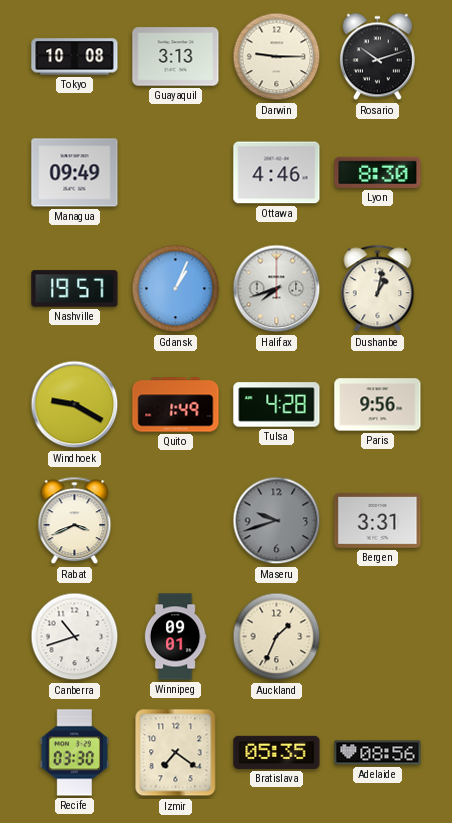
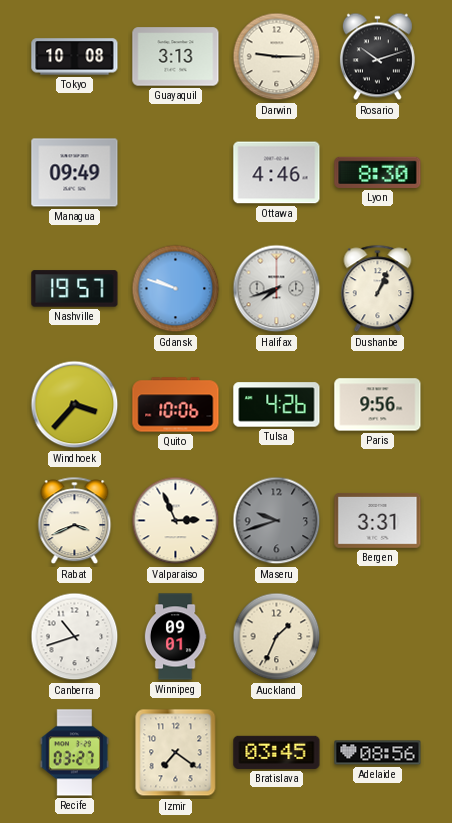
Gdansk: 1:04 -> 9:48 (176, 289)
Dushanbe: 1:02 -> 1:04 (378, 289)
Windhoek: 9:20 -> 3:37 (75, 405)
Quito: 1:49 -> 10:06 (176, 405)
Tulsa: 4:28 -> 4:26 (277, 405)
Valparaiso: none -> 2:56 (176, 521)
Recife: 03:30 -> 03:27 (75, 753)
Bratislava: 05:35 -> 03:45 (277, 752)
